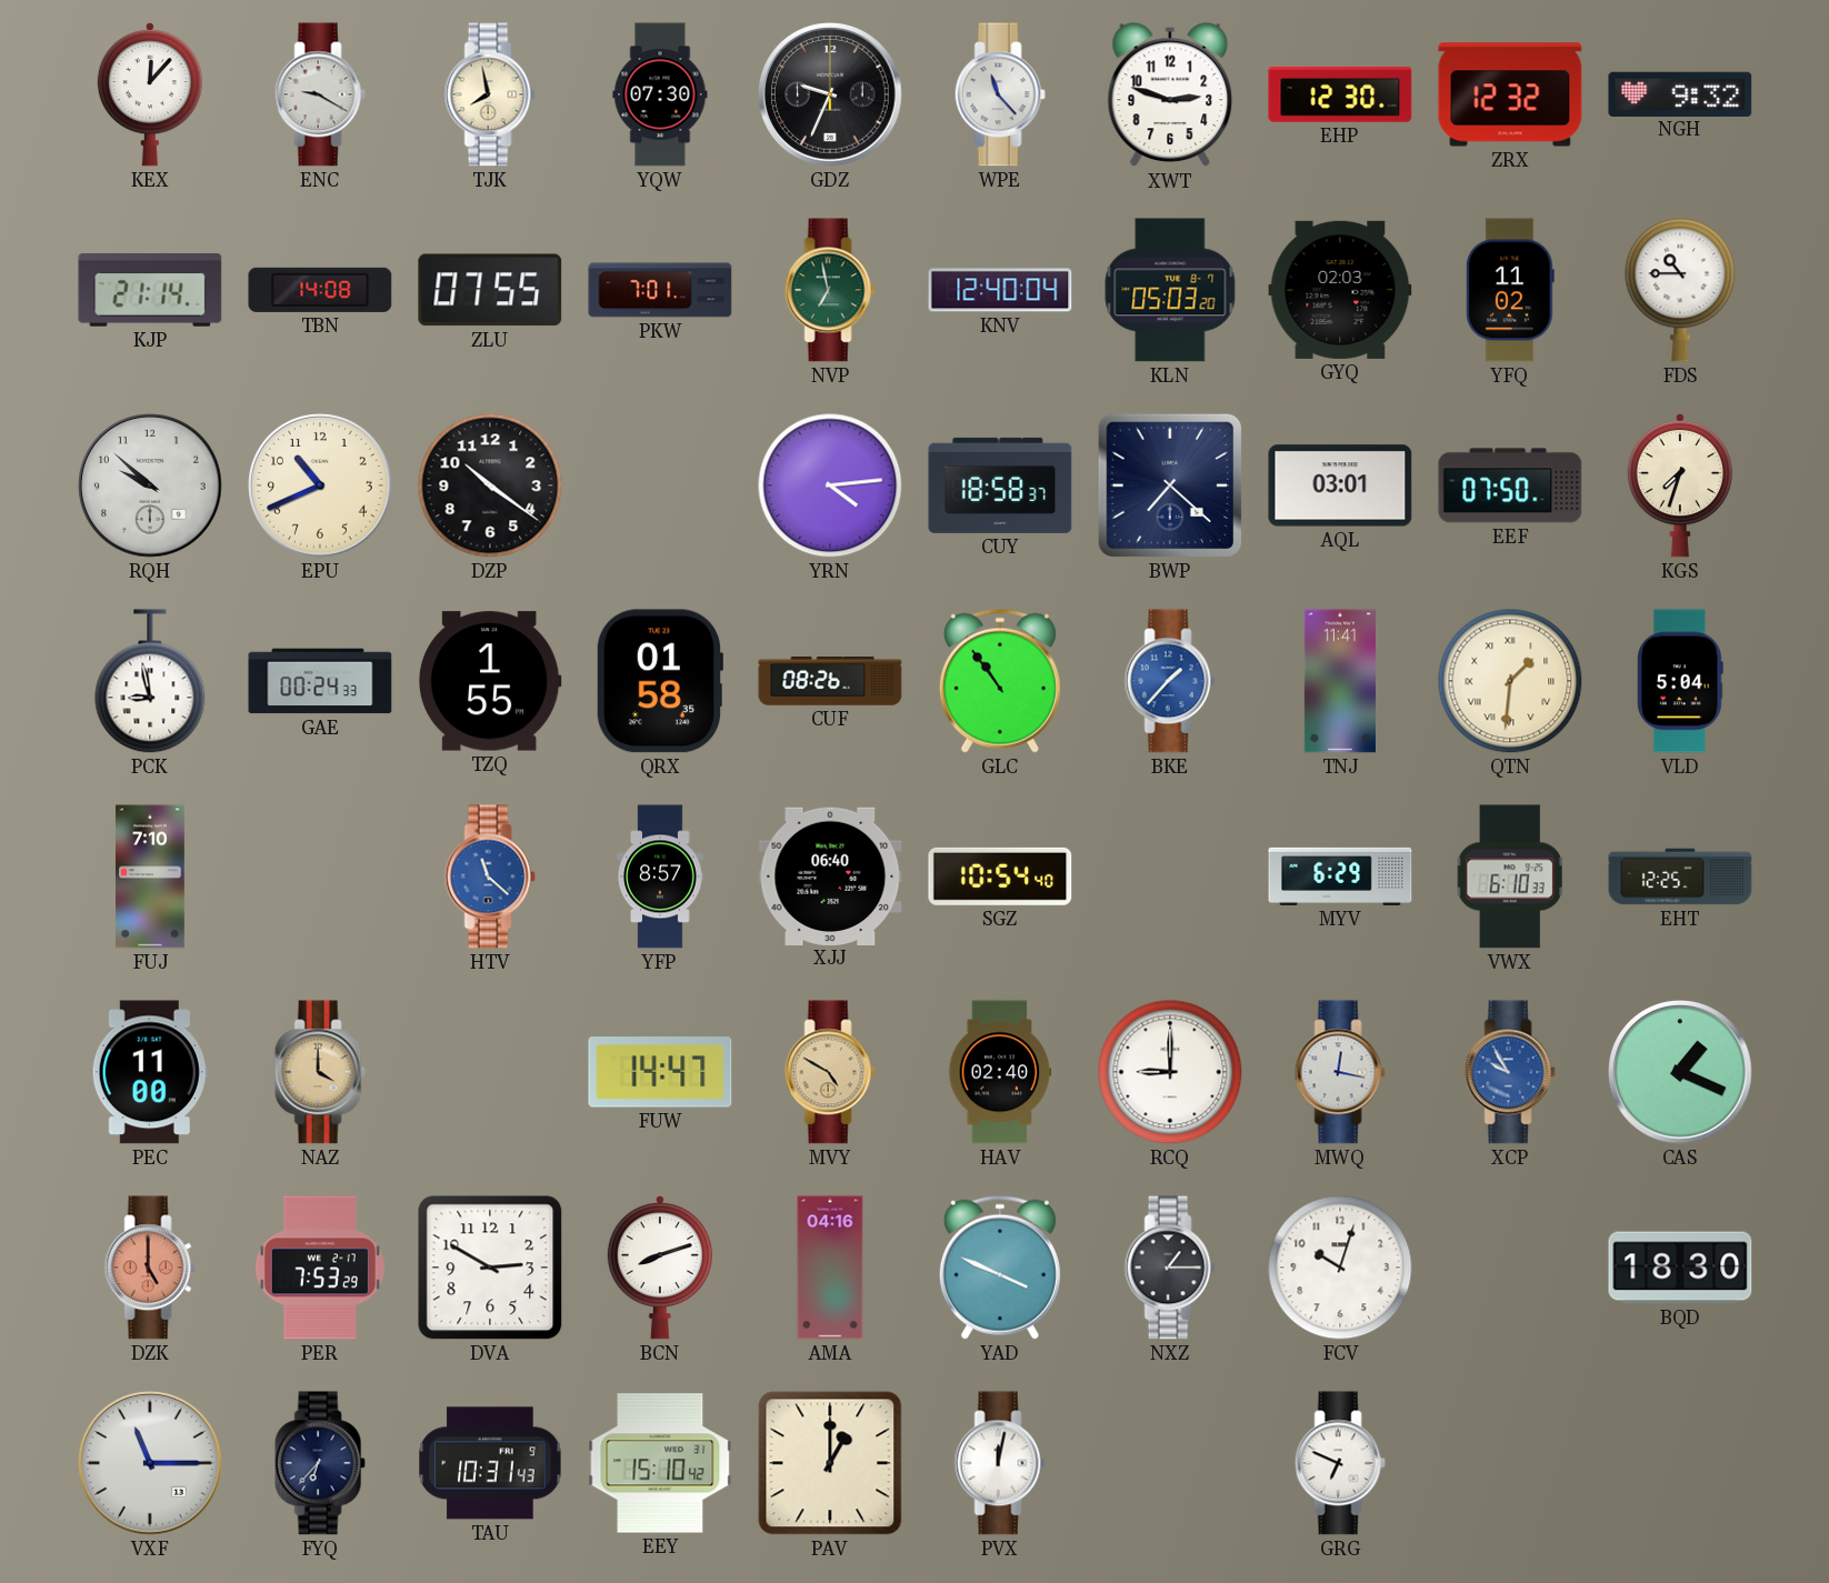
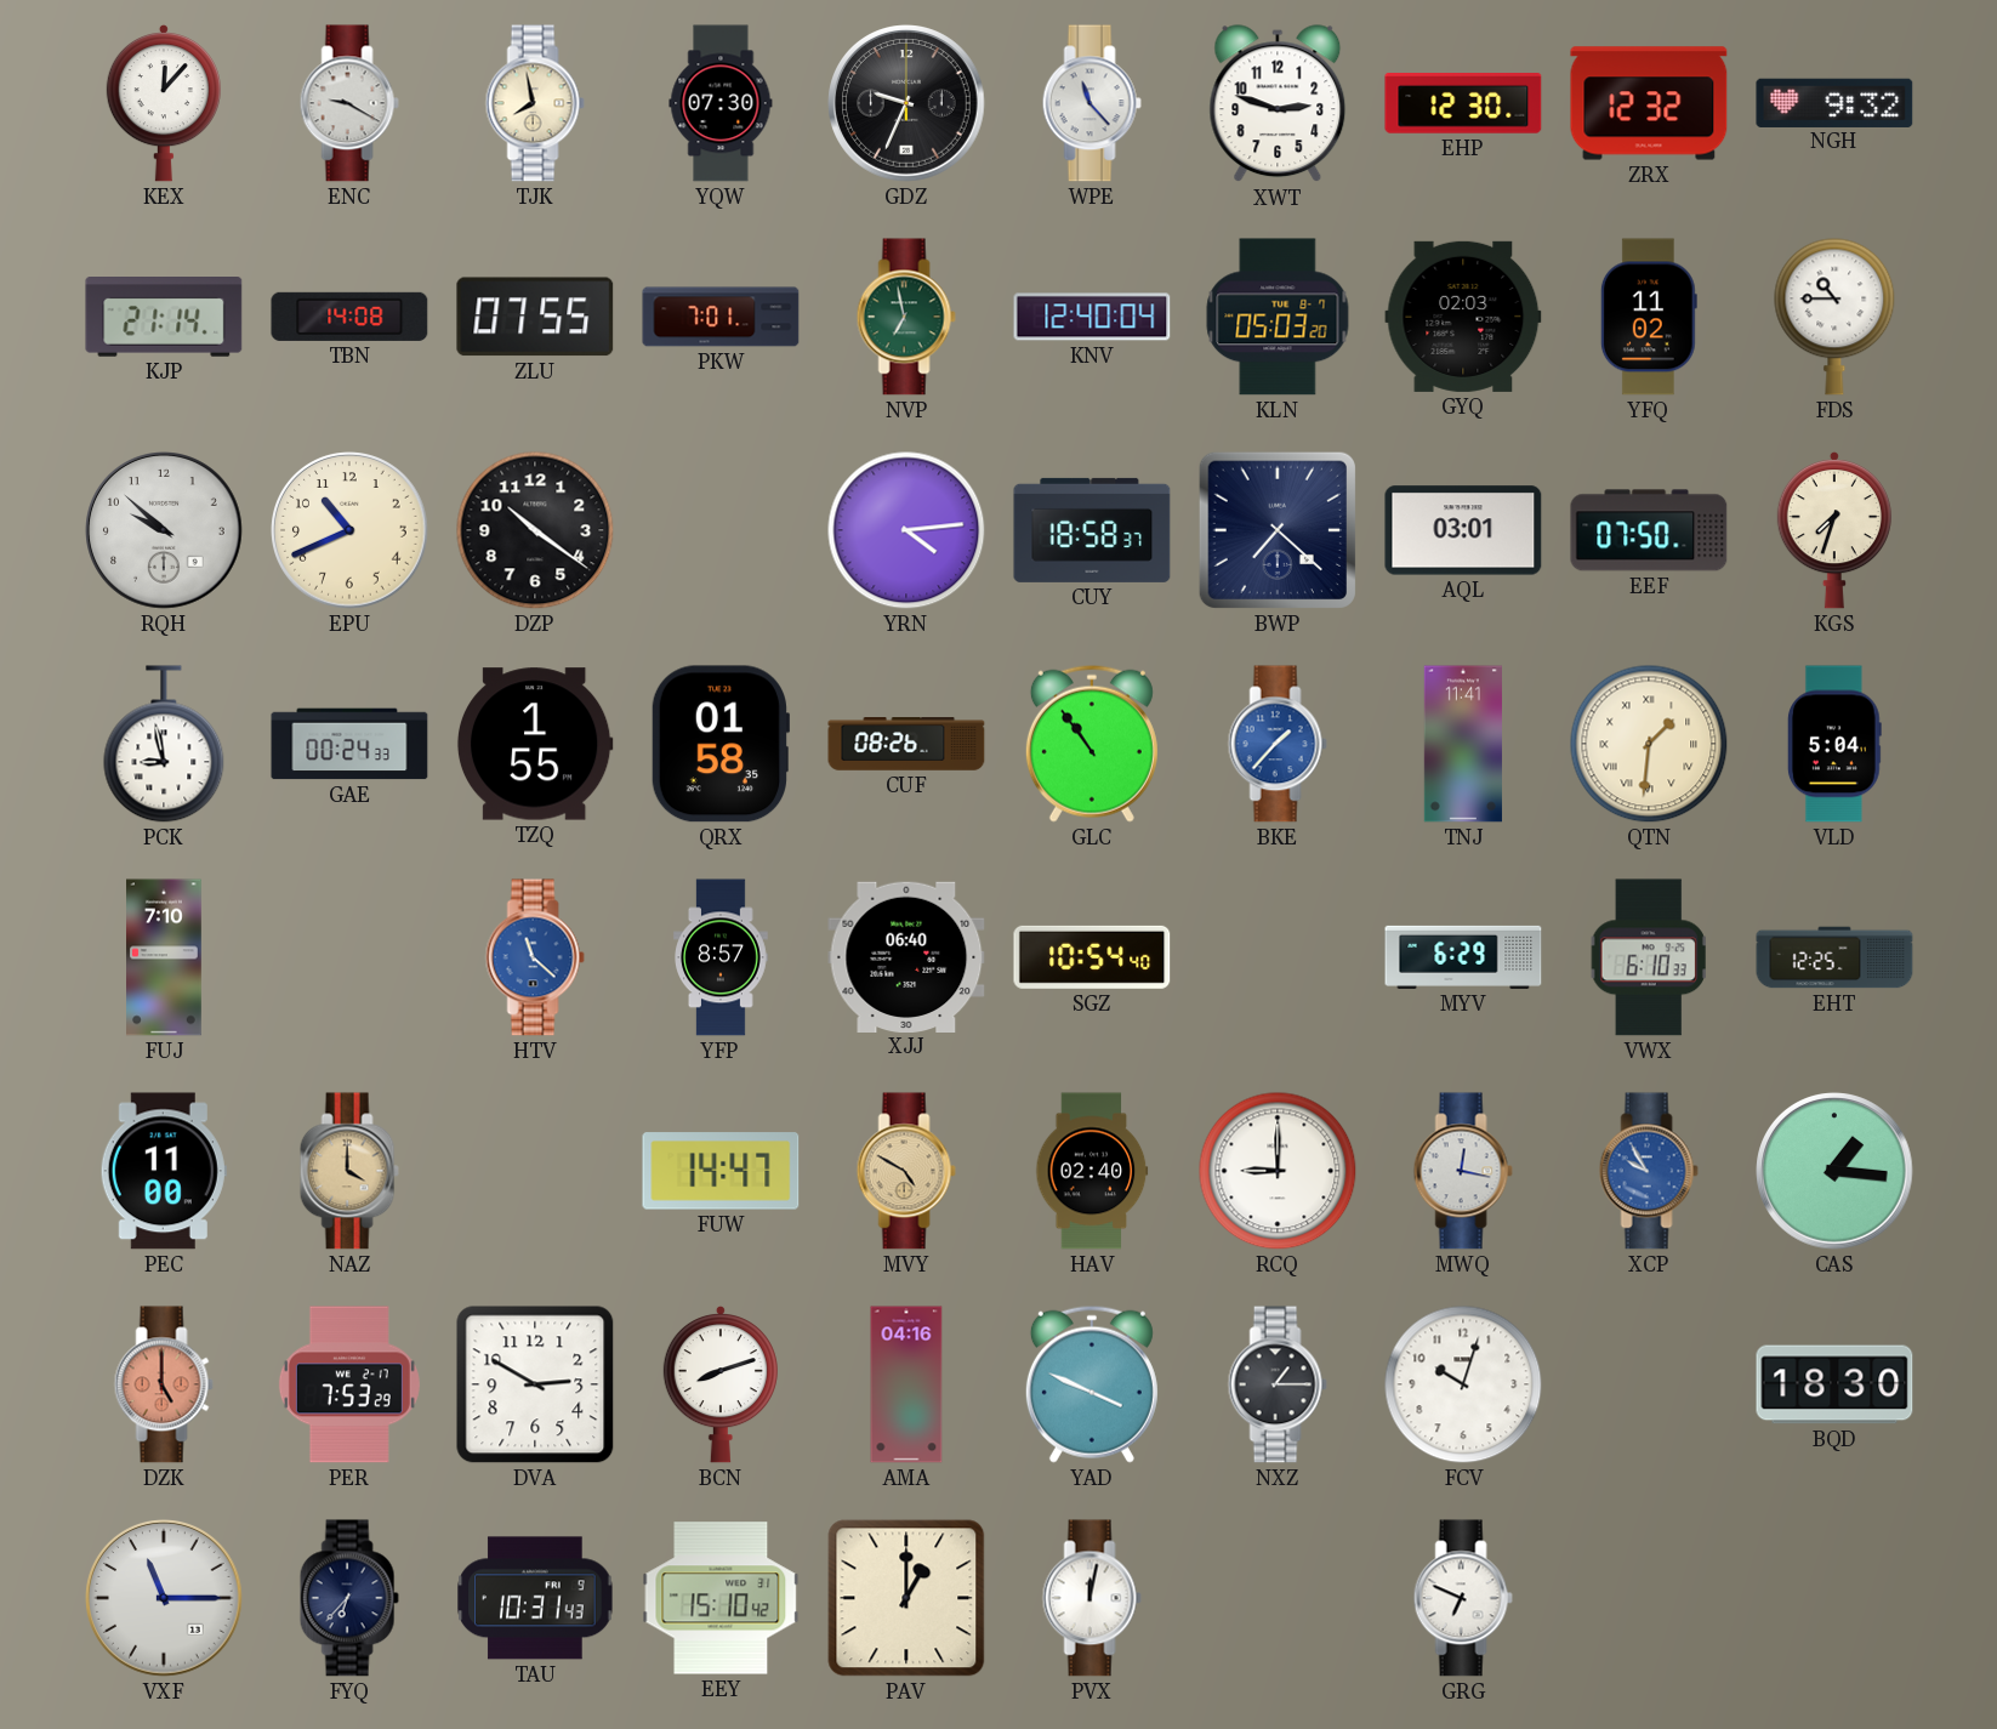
CAS: 1:19 -> 1:16 (1834, 1171)
